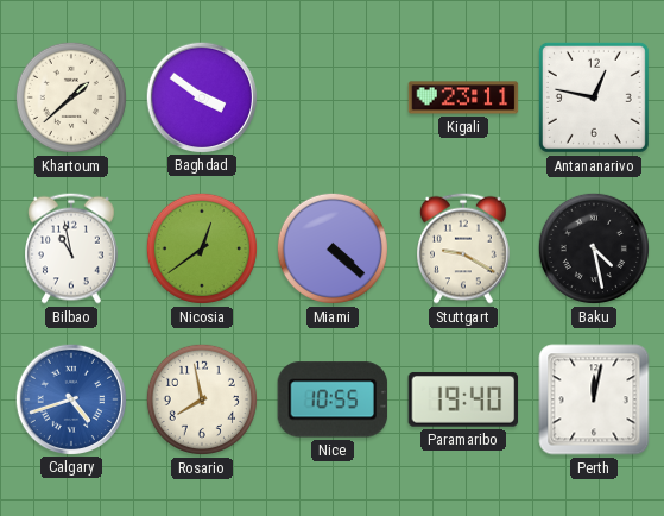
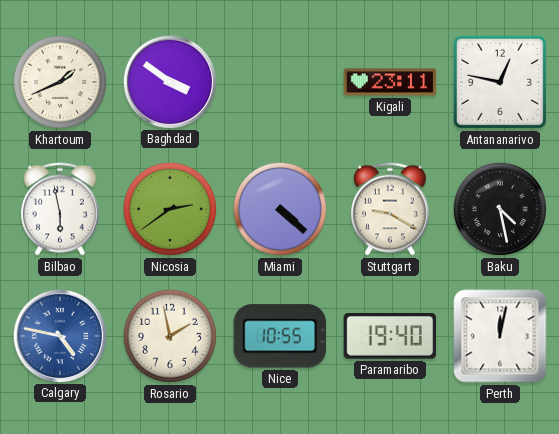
Khartoum: 1:38 -> 1:41 (60, 82)
Bilbao: 10:58 -> 5:58 (61, 209)
Nicosia: 12:39 -> 2:39 (170, 209)
Calgary: 4:42 -> 4:47 (59, 335)
Rosario: 7:58 -> 1:58 (170, 336)
